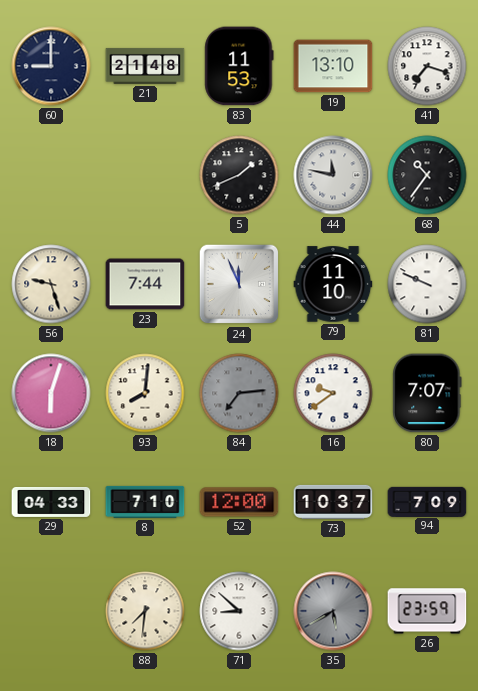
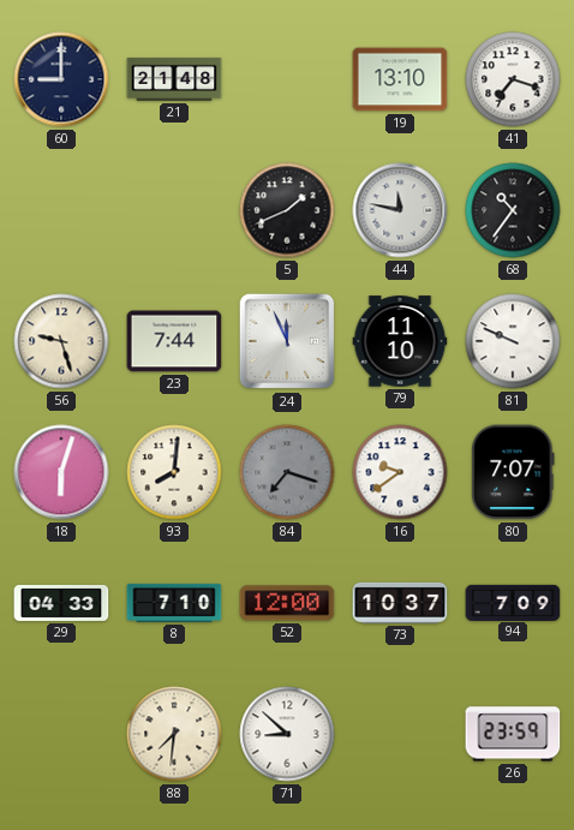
83: 11:53 -> none (239, 66)
84: 7:14 -> 7:18 (287, 472)
35: 5:40 -> none (333, 611)
